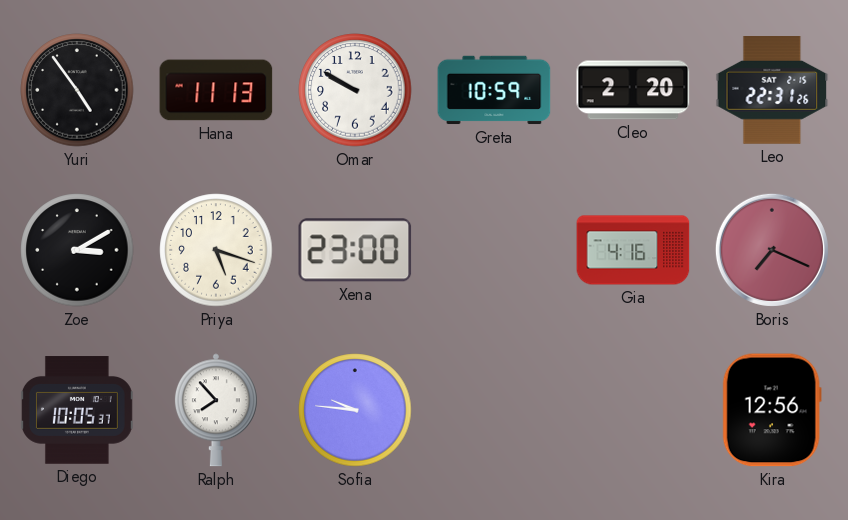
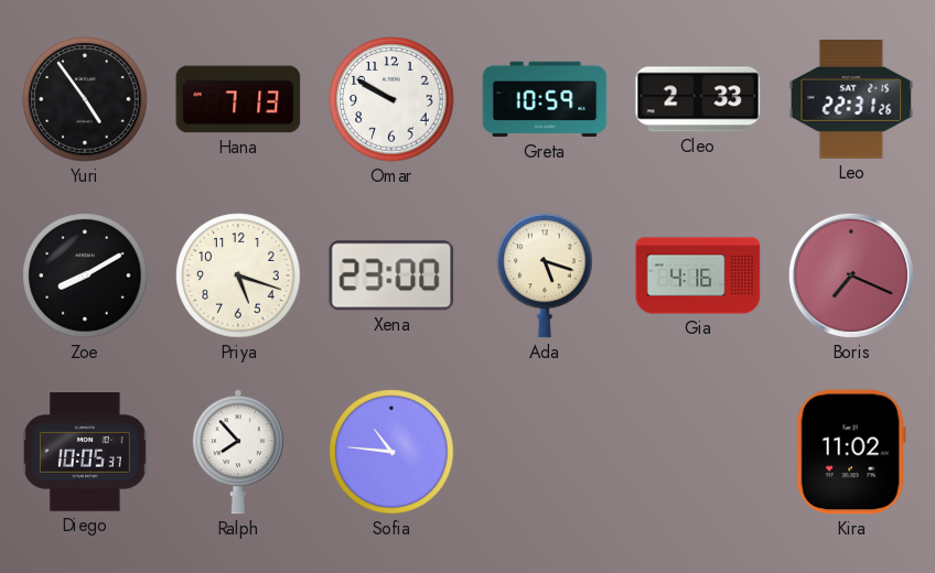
Hana: 11:13 -> 7:13 (238, 99)
Cleo: 2:20 -> 2:33 (698, 99)
Zoe: 3:10 -> 8:10 (85, 275)
Ada: none -> 5:18 (545, 275)
Sofia: 9:46 -> 10:46 (391, 452)
Kira: 12:56 -> 11:02 (851, 452)
